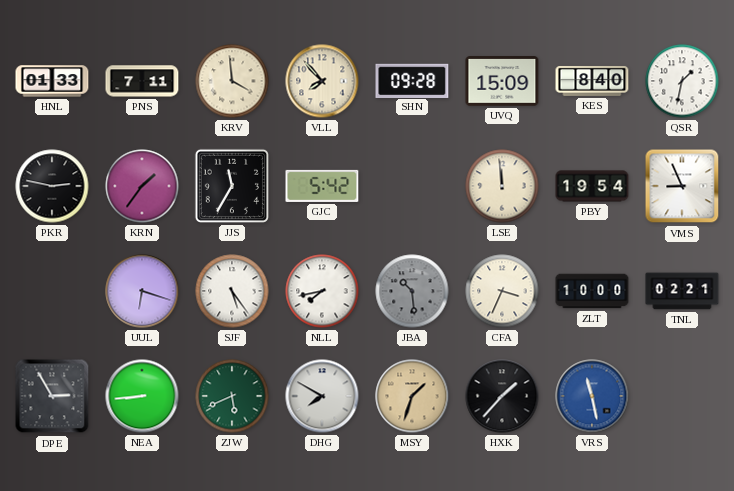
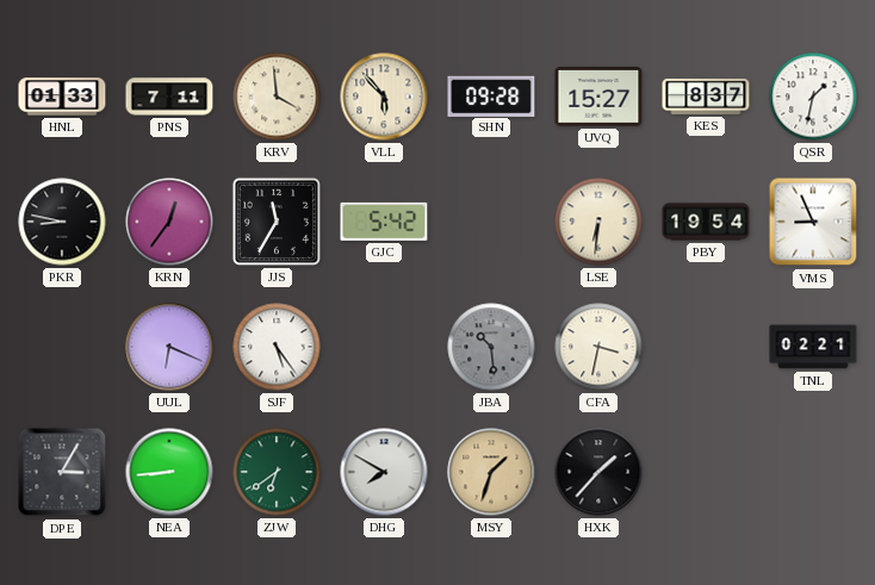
VLL: 7:53 -> 5:53 (384, 97)
UVQ: 15:09 -> 15:27 (598, 97)
KES: 8:40 -> 8:37 (706, 97)
PKR: 2:47 -> 8:47 (62, 222)
KRN: 1:36 -> 12:36 (169, 222)
LSE: 11:59 -> 6:31 (598, 222)
UUL: 6:18 -> 6:19 (169, 347)
NLL: 7:43 -> none (322, 291)
CFA: 3:34 -> 3:32 (598, 347)
ZLT: 10:00 -> none (592, 291)
DPE: 2:55 -> 3:05 (62, 472)
ZJW: 5:41 -> 6:39 (277, 472)
VRS: 11:28 -> none (592, 396)
